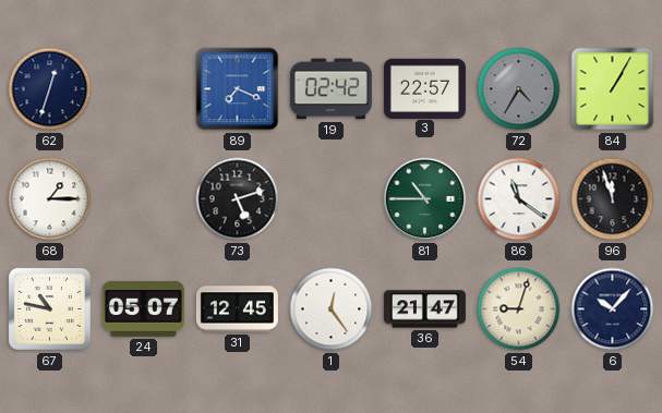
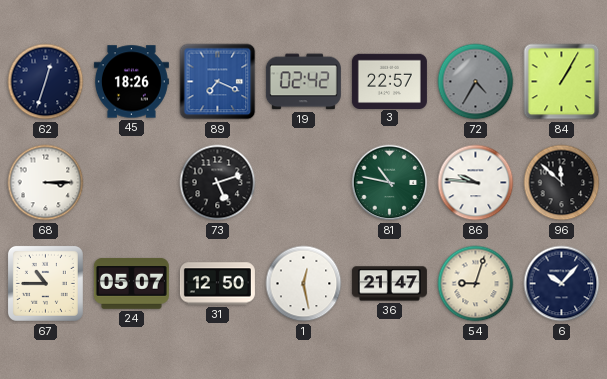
45: none -> 18:26 (131, 82)
68: 1:15 -> 3:15 (46, 183)
81: 10:45 -> 10:47 (390, 183)
86: 11:21 -> 9:46 (476, 183)
96: 11:57 -> 11:52 (562, 183)
67: 10:47 -> 10:45 (45, 283)
31: 12:45 -> 12:50 (217, 284)
1: 12:24 -> 12:28 (304, 284)
